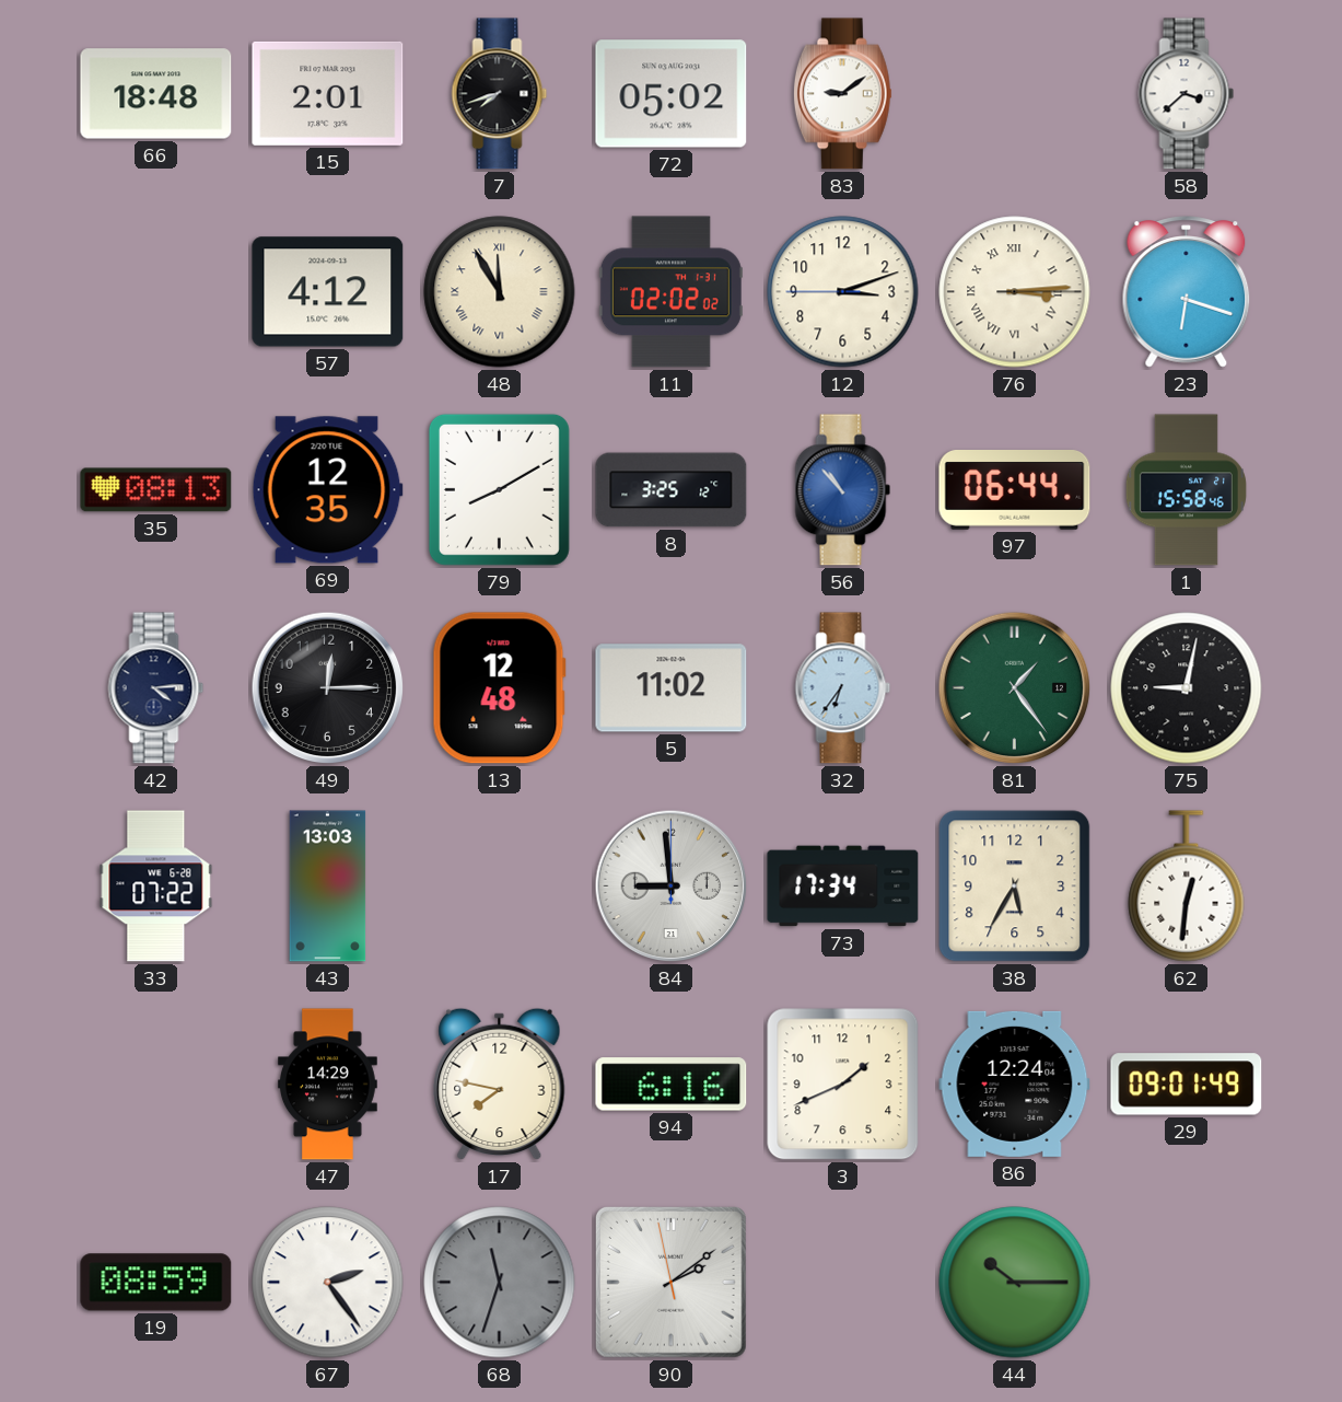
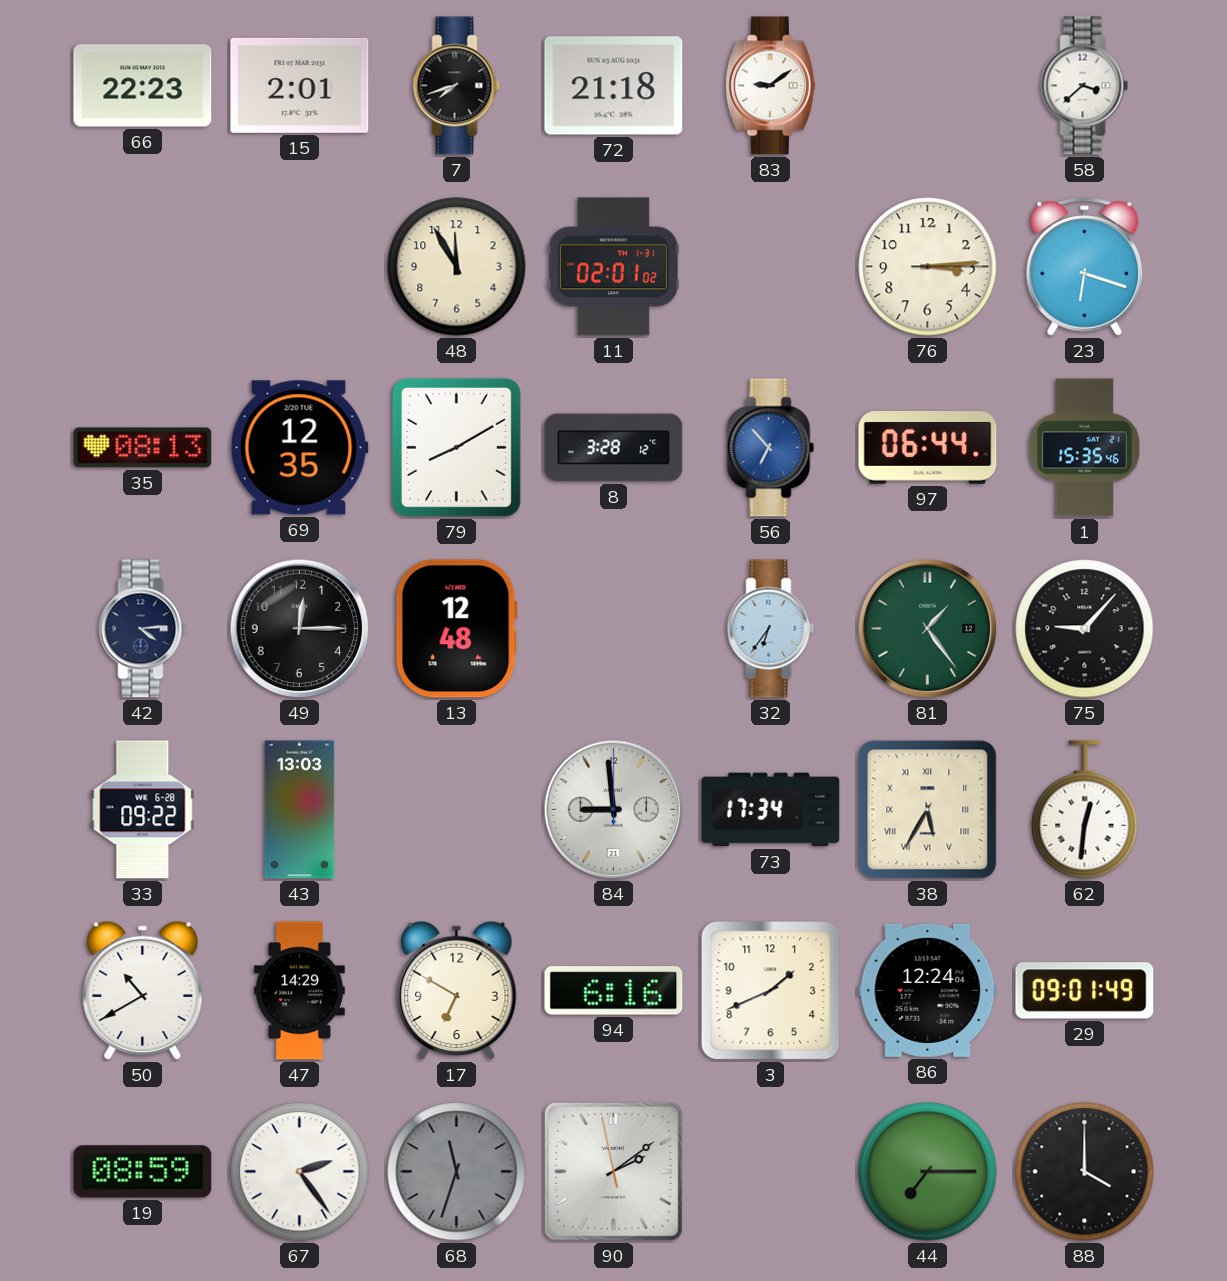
66: 18:48 -> 22:23 (143, 86)
72: 05:02 -> 21:18 (614, 86)
57: 4:12 -> none (328, 292)
48 numerals: Roman -> Arabic (457, 267)
11: 02:02 -> 02:01 (613, 267)
12: 3:11 -> none (843, 292)
76 numerals: Roman -> Arabic (928, 267)
8: 3:25 -> 3:28 (614, 448)
56: 10:53 -> 6:53 (771, 448)
1: 15:58 -> 15:35 (1084, 448)
5: 11:02 -> none (672, 688)
75: 9:02 -> 9:07 (1085, 629)
33: 07:22 -> 09:22 (143, 810)
38 numerals: Arabic -> Roman (928, 810)
50: none -> 10:40 (143, 991)
17: 7:47 -> 6:50 (457, 991)
44: 10:15 -> 7:15 (928, 1172)
88: none -> 4:00 (1085, 1172)
